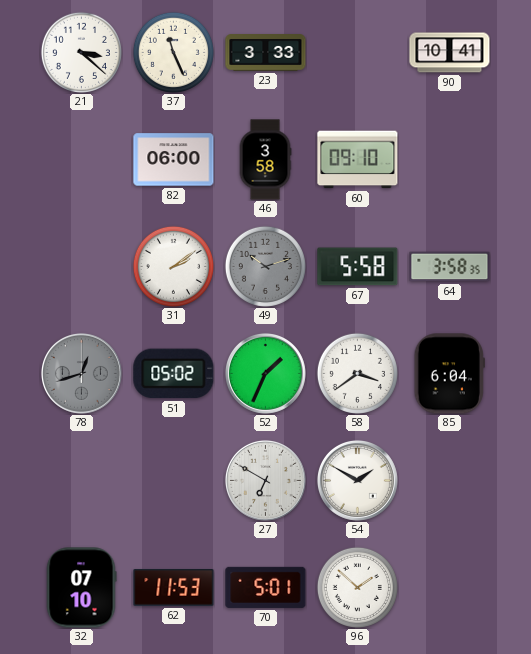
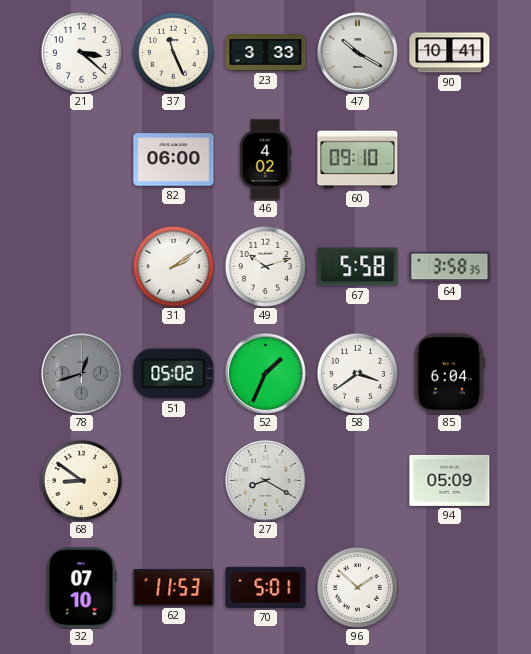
47: none -> 10:20 (357, 52)
46: 3:58 -> 4:02 (265, 160)
49 dial: grey -> white (265, 266)
68: none -> 8:51 (81, 480)
27: 6:50 -> 8:20 (265, 480)
54: 1:50 -> none (357, 480)
94: none -> 05:09 (450, 480)
